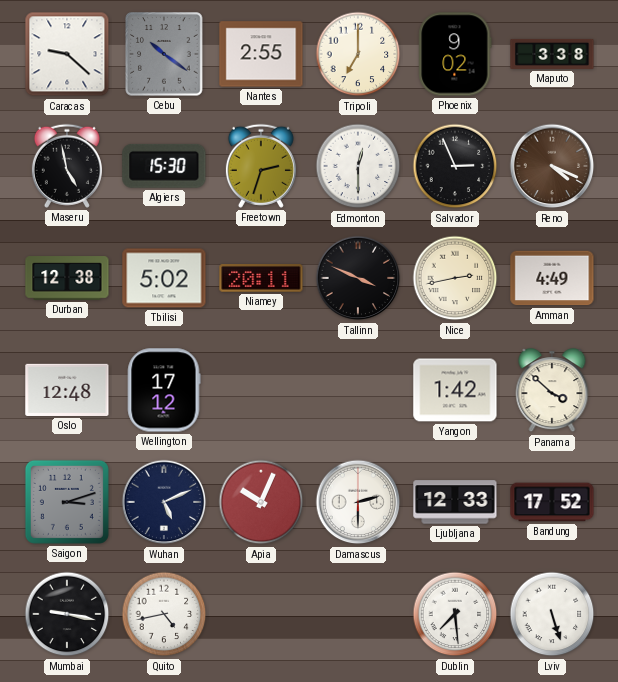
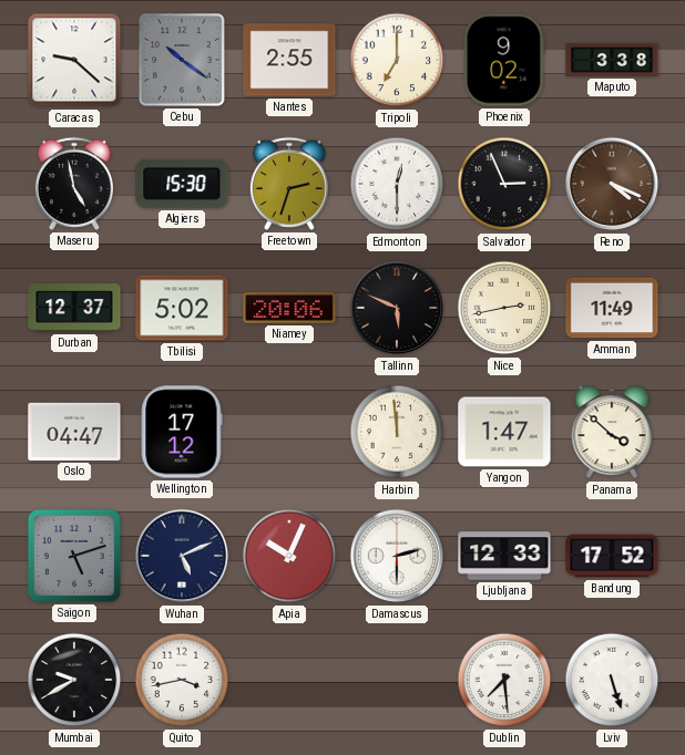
Durban: 12:38 -> 12:37 (74, 308)
Niamey: 20:11 -> 20:06 (289, 308)
Tallinn: 3:49 -> 5:49 (397, 308)
Amman: 4:49 -> 11:49 (612, 308)
Oslo: 12:48 -> 04:47 (74, 432)
Harbin: none -> 11:59 (397, 432)
Yangon: 1:42 -> 1:47 (504, 432)
Saigon: 3:12 -> 5:12 (74, 556)
Mumbai: 9:17 -> 9:40 (74, 680)
Quito: 4:43 -> 3:43 (182, 680)
